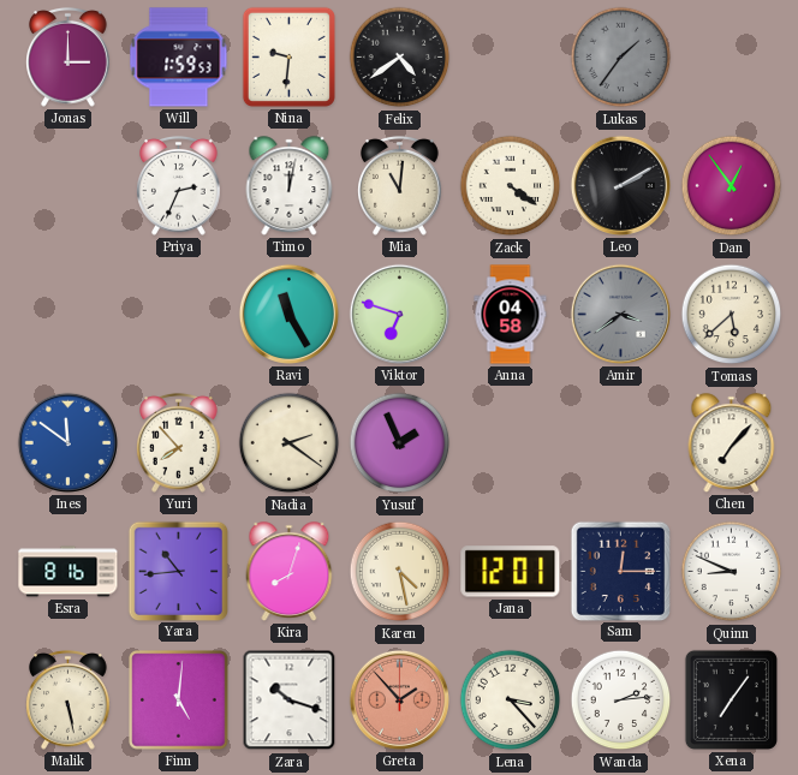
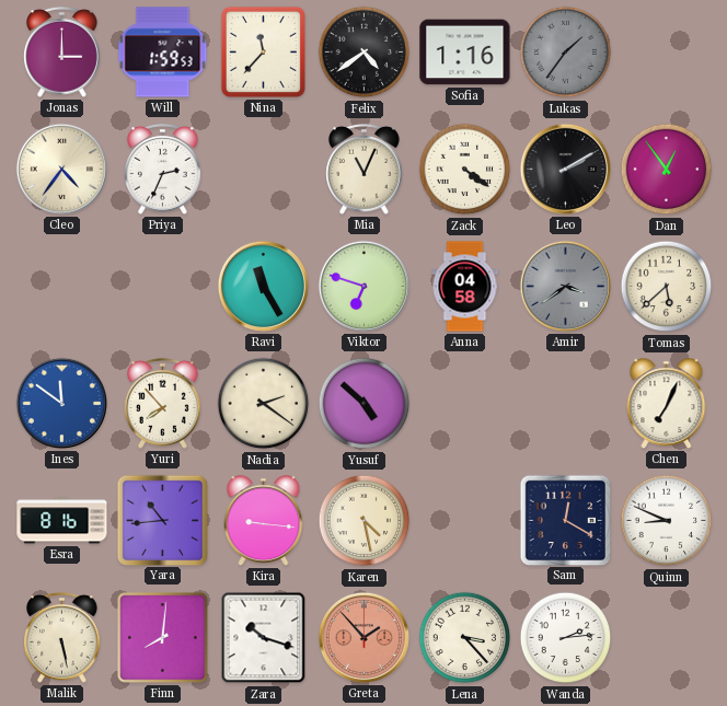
Nina: 9:31 -> 11:37 (263, 51)
Sofia: none -> 1:16 (465, 53)
Cleo: none -> 4:36 (61, 169)
Timo: 12:02 -> none (290, 186)
Mia: 11:01 -> 11:04 (365, 169)
Yusuf: 1:56 -> 4:52 (365, 404)
Chen: 7:07 -> 7:04 (667, 404)
Kira: 8:03 -> 9:16 (264, 521)
Jana: 12:01 -> none (511, 572)
Sam: 12:15 -> 12:20 (566, 520)
Finn: 5:01 -> 8:01 (163, 638)
Xena: 7:06 -> none (731, 699)
